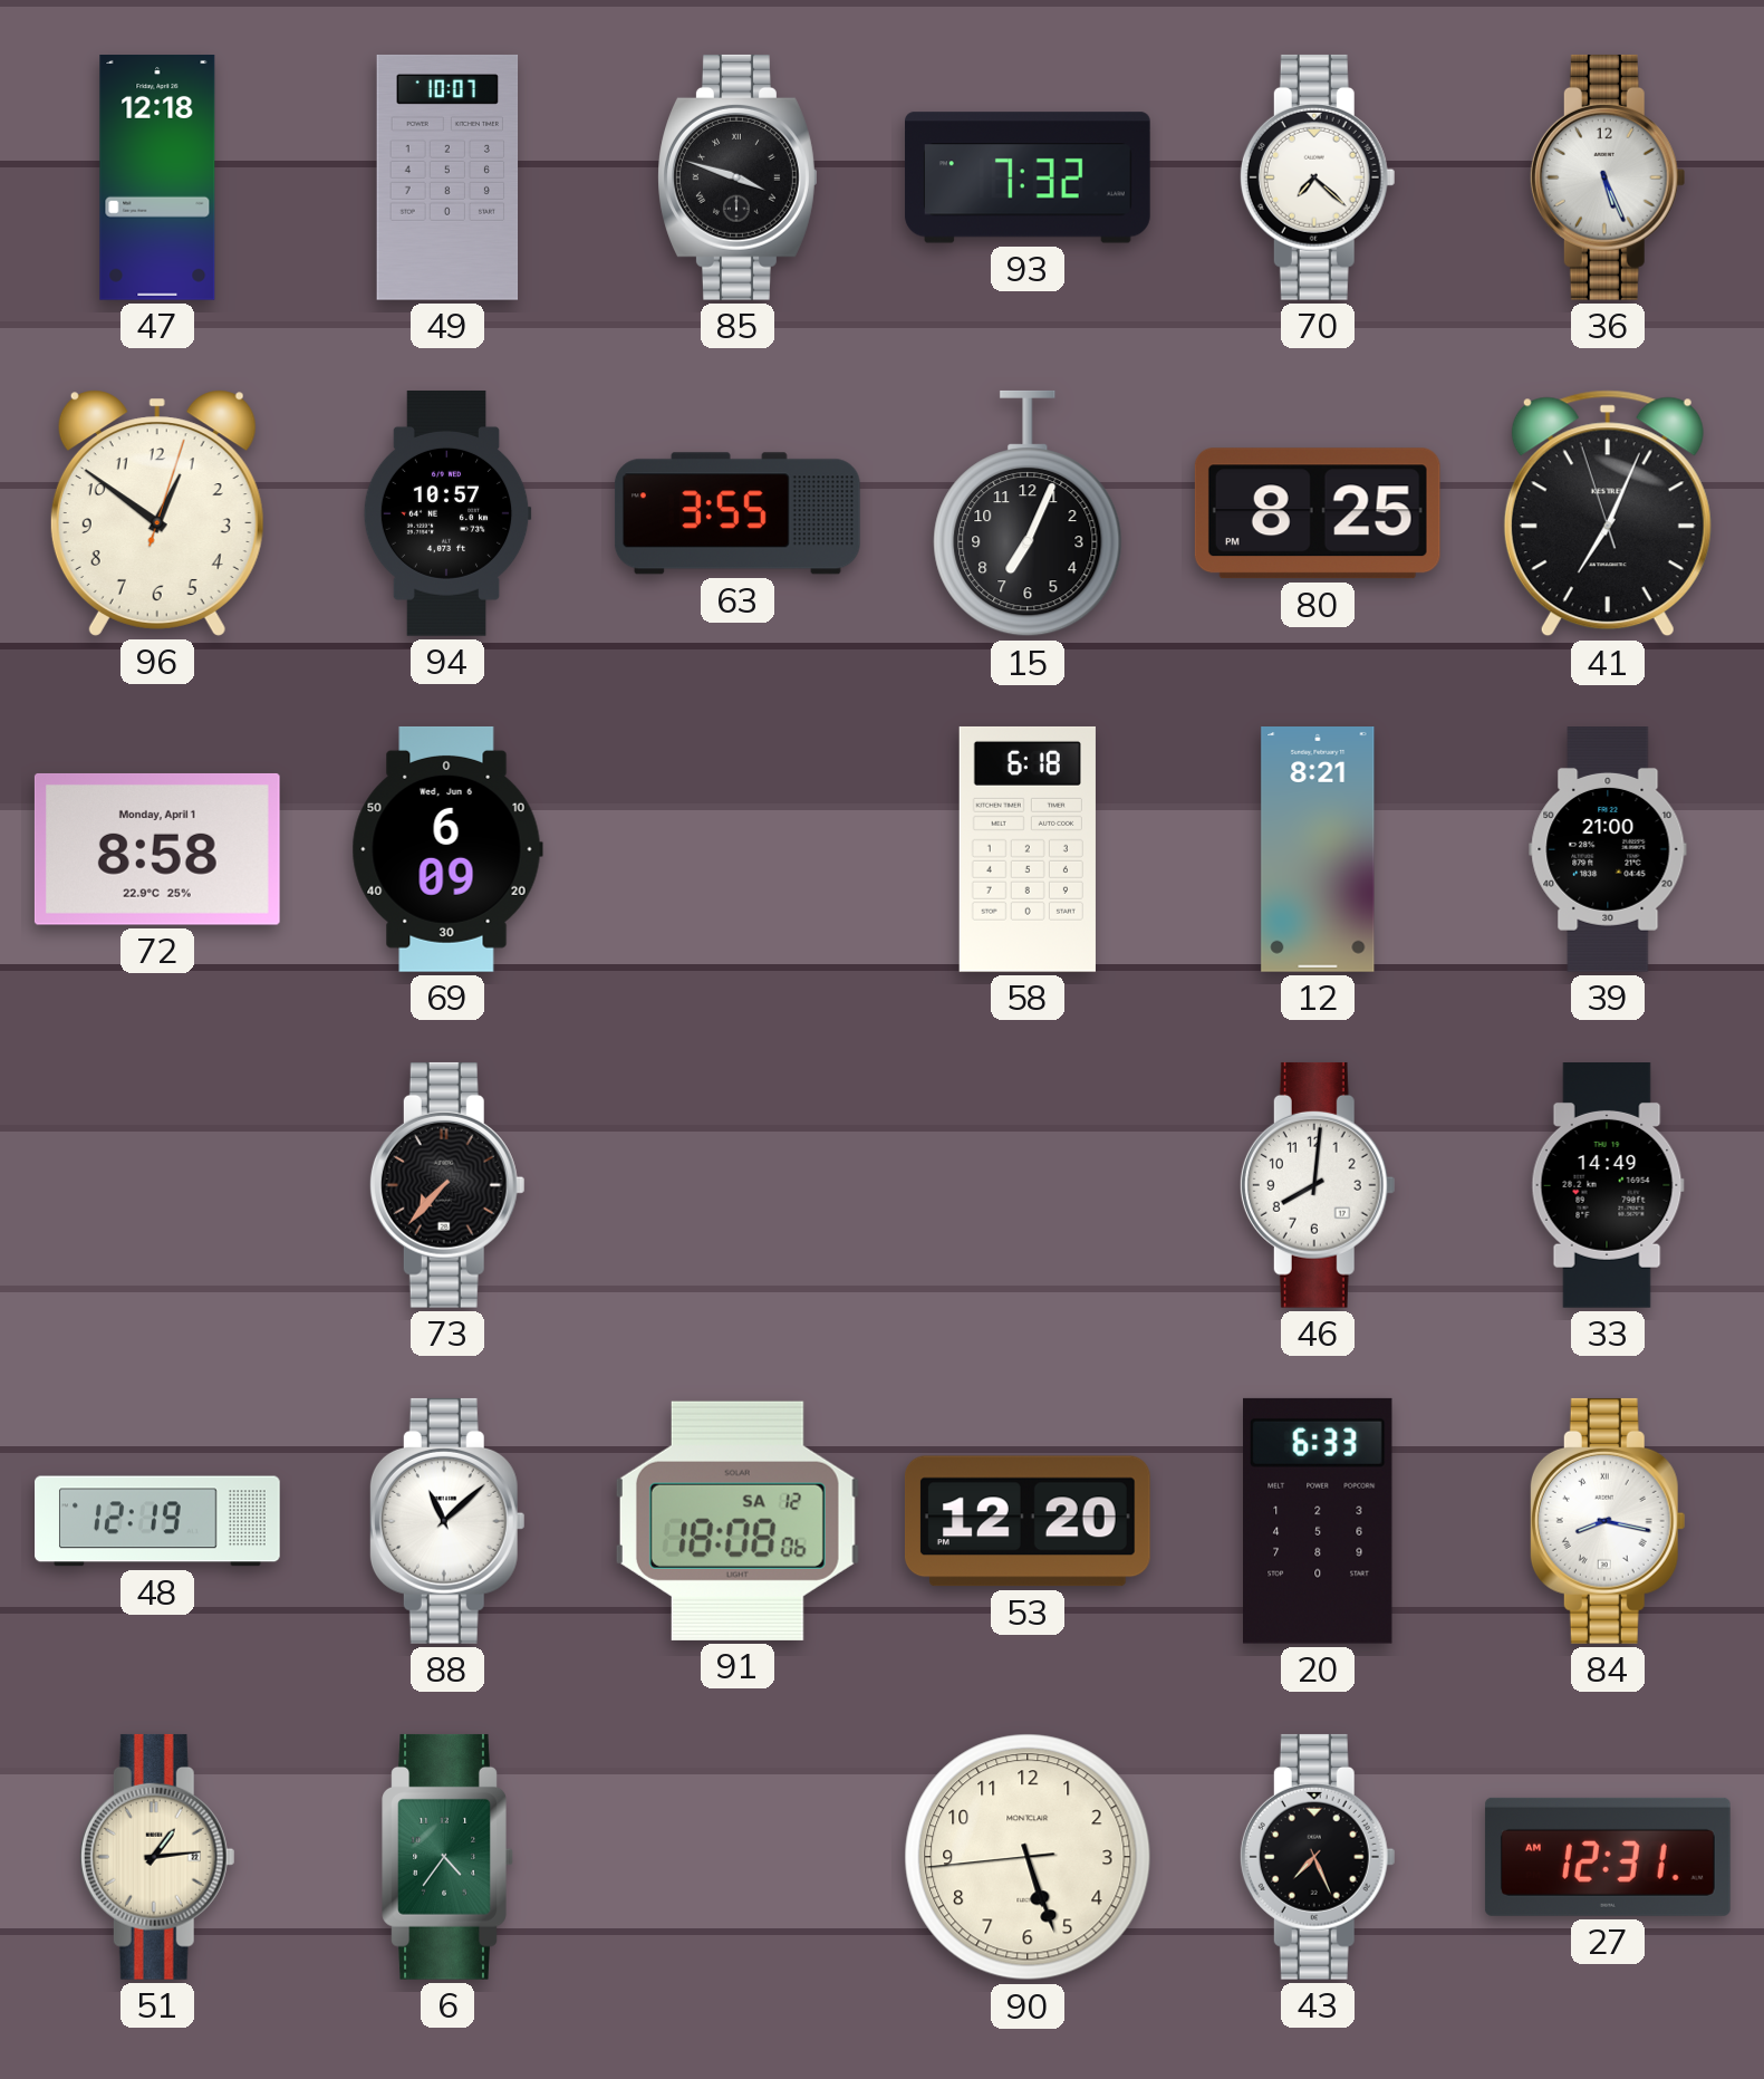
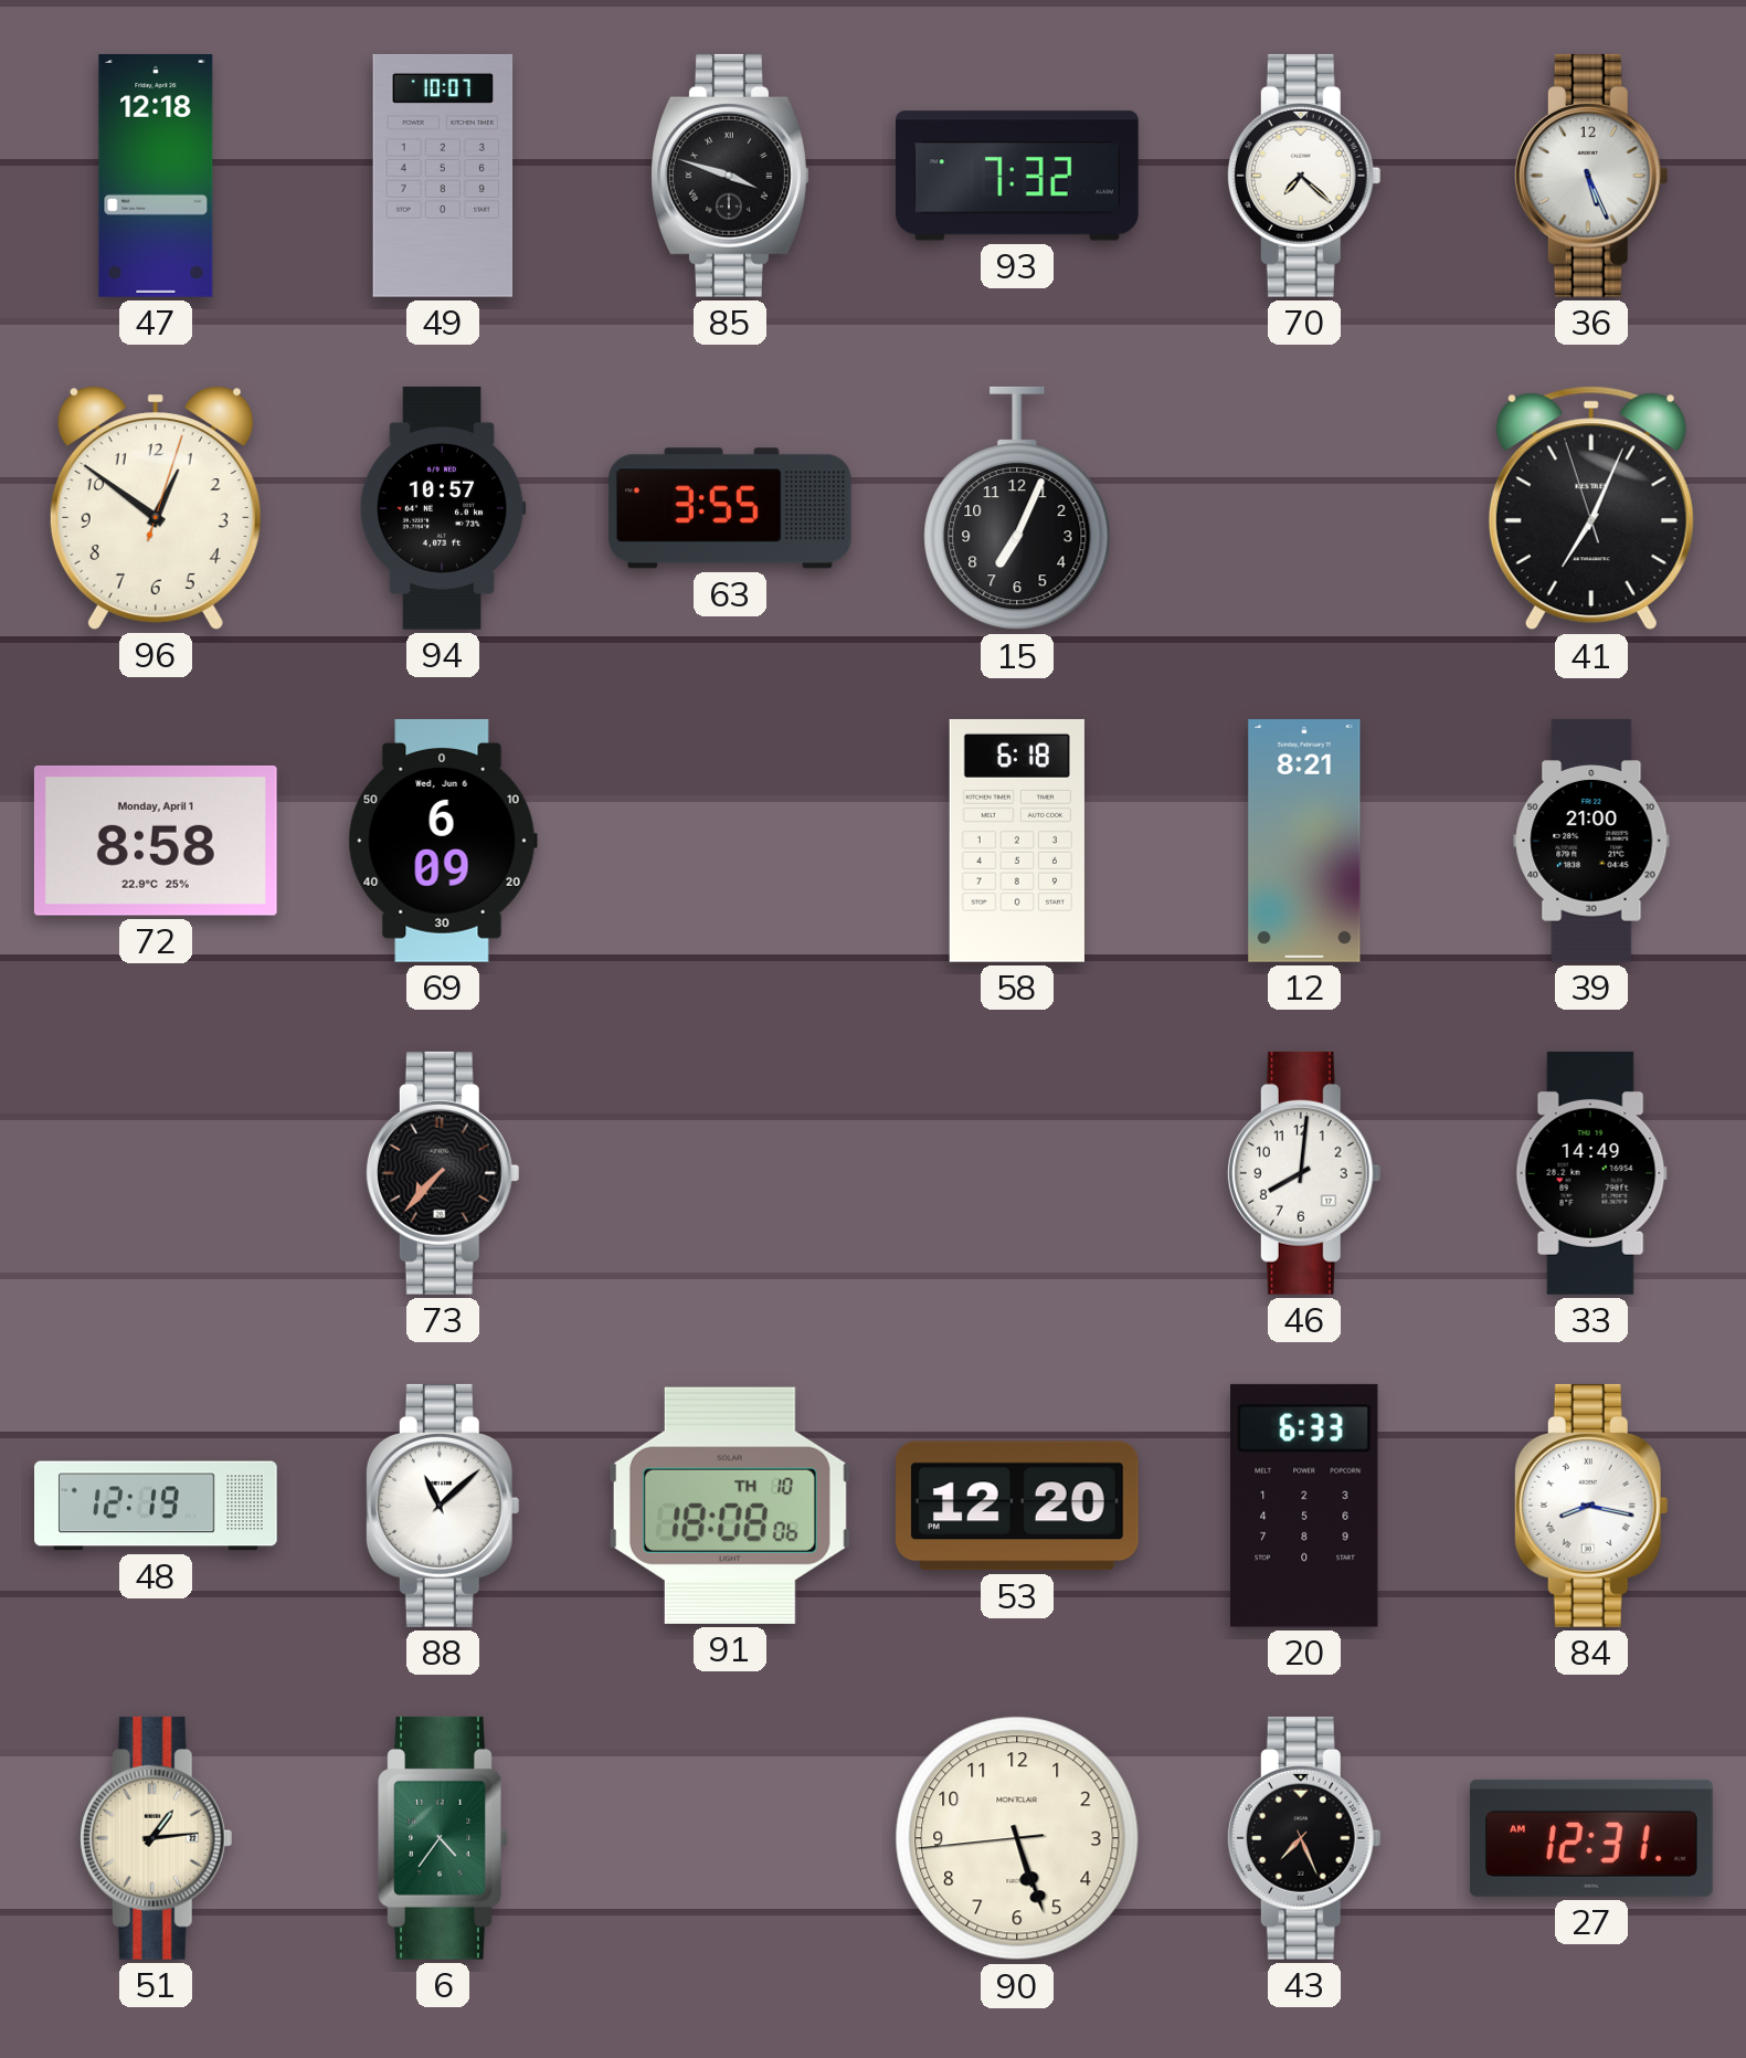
80: 8:25 -> none (1318, 513)
91 date: SA 12 -> TH 10 (730, 1506)
